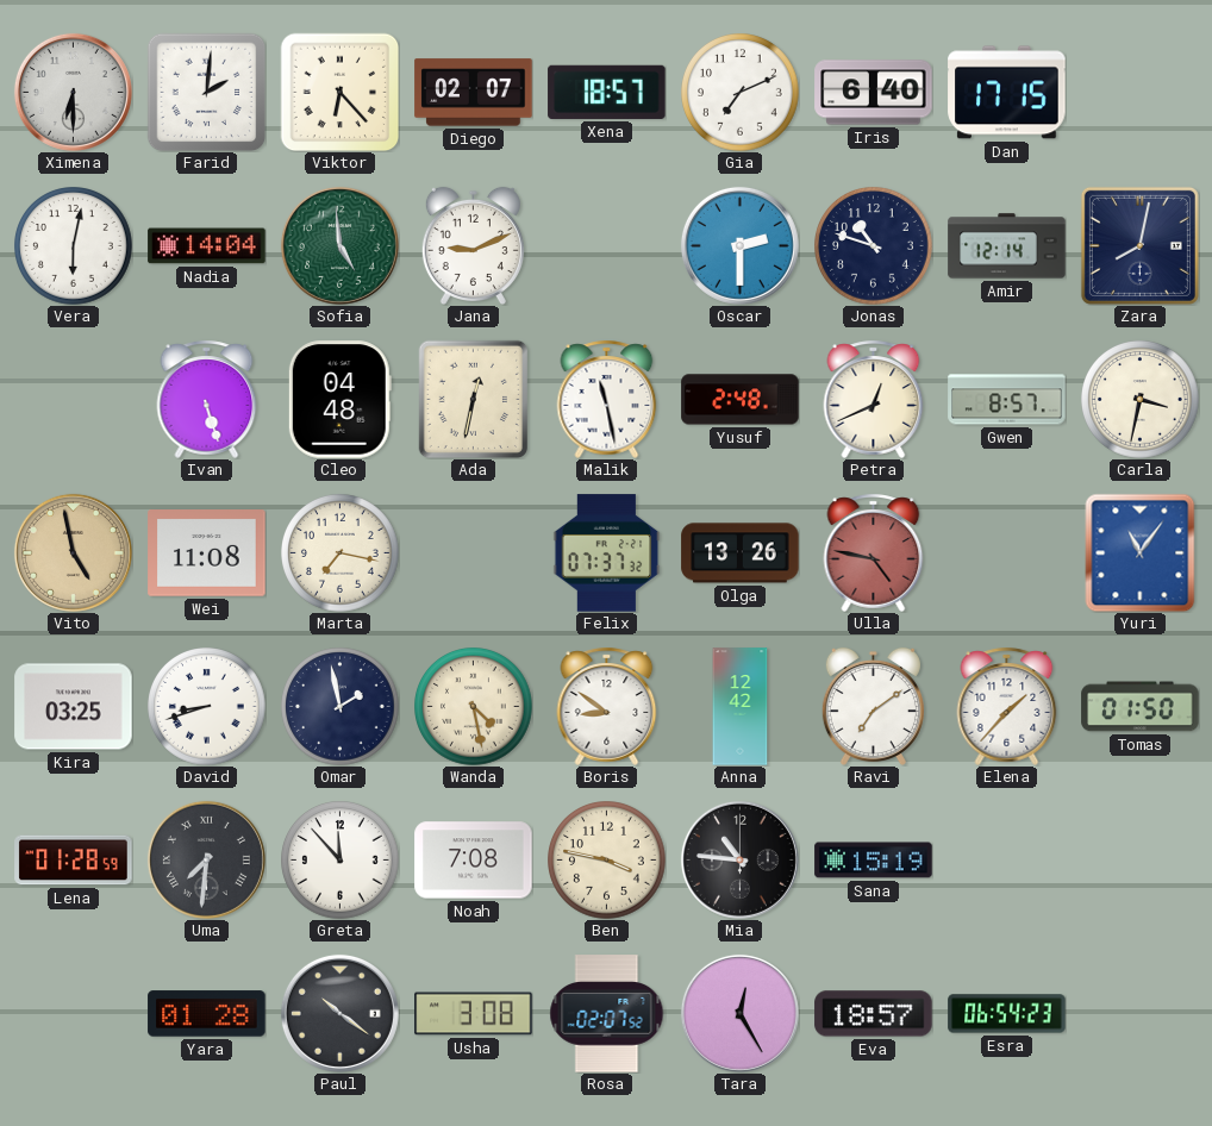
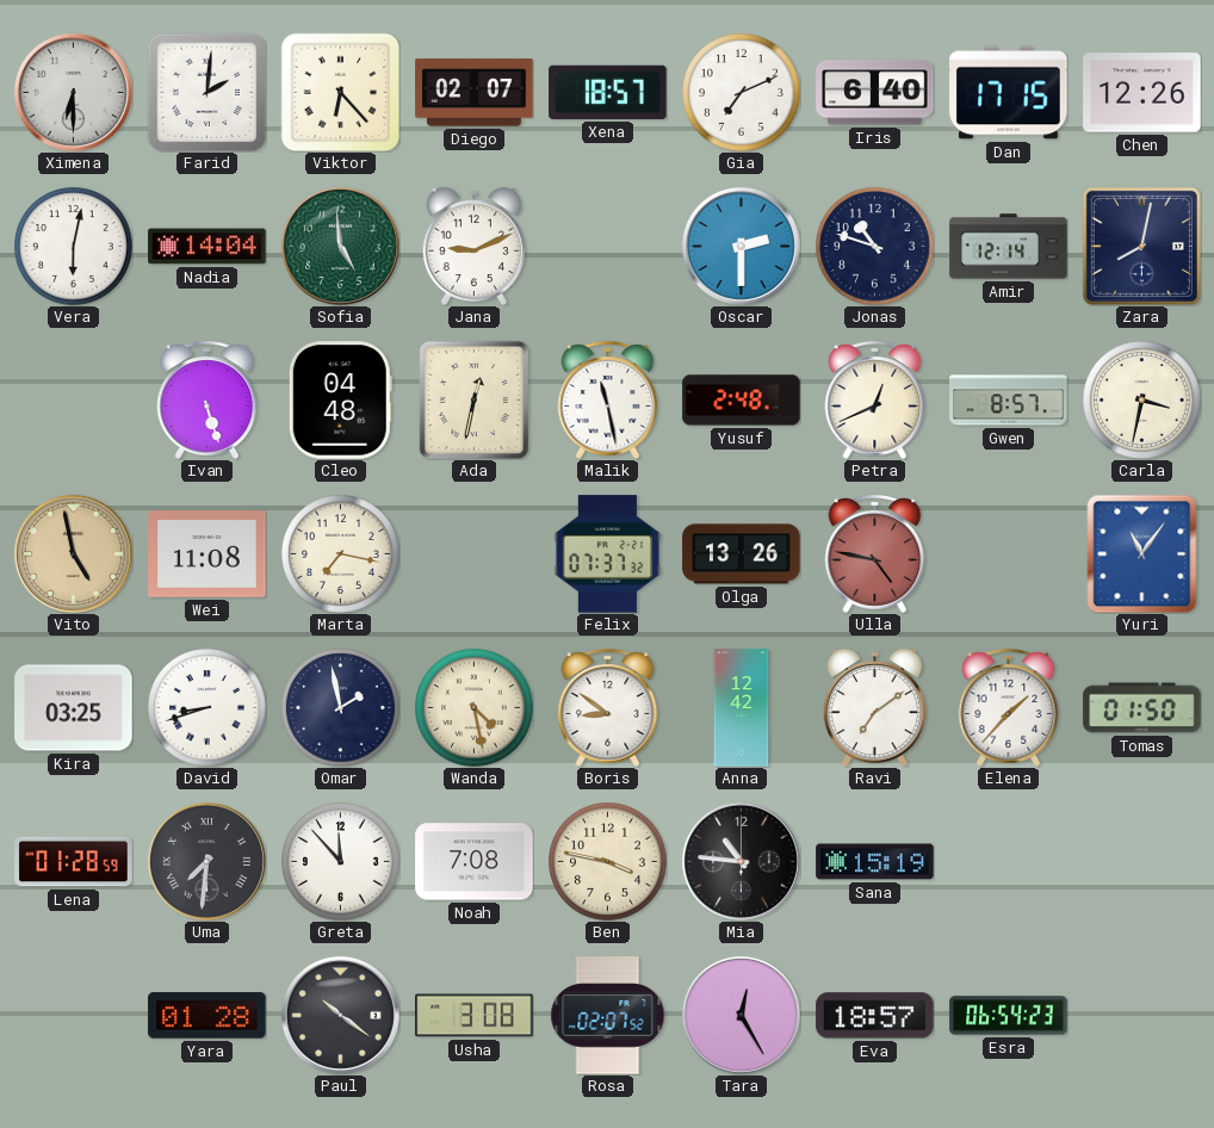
Chen: none -> 12:26 (1142, 93)
